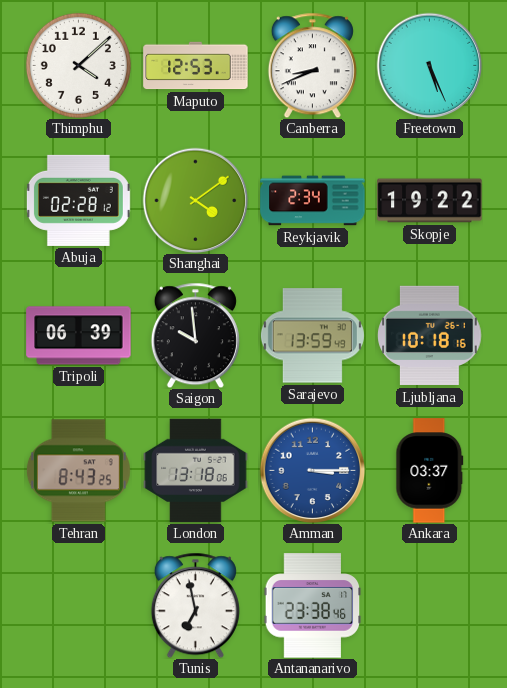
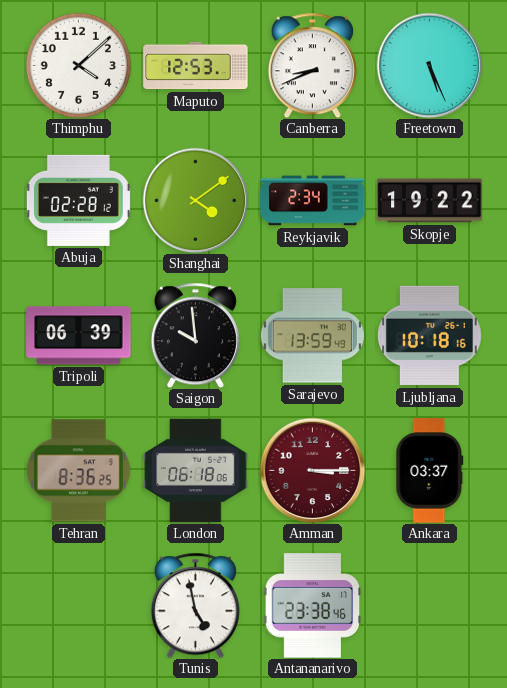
Tehran: 8:43 -> 8:36 (78, 471)
London: 13:18 -> 06:18 (196, 471)
Amman dial: blue -> burgundy (312, 470)
Tunis: 6:58 -> 4:58 (195, 605)
